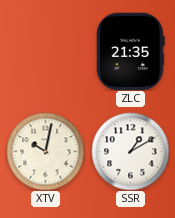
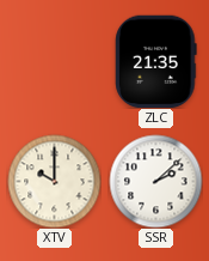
XTV: 10:02 -> 10:00 (54, 181)
SSR: 1:10 -> 2:08 (155, 181)
